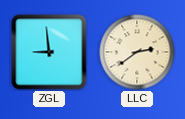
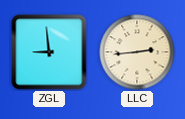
LLC: 2:39 -> 2:44 (137, 52)
